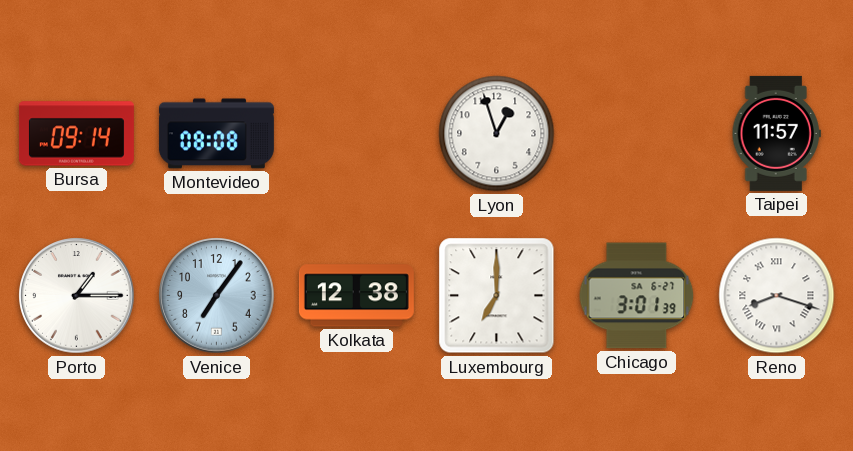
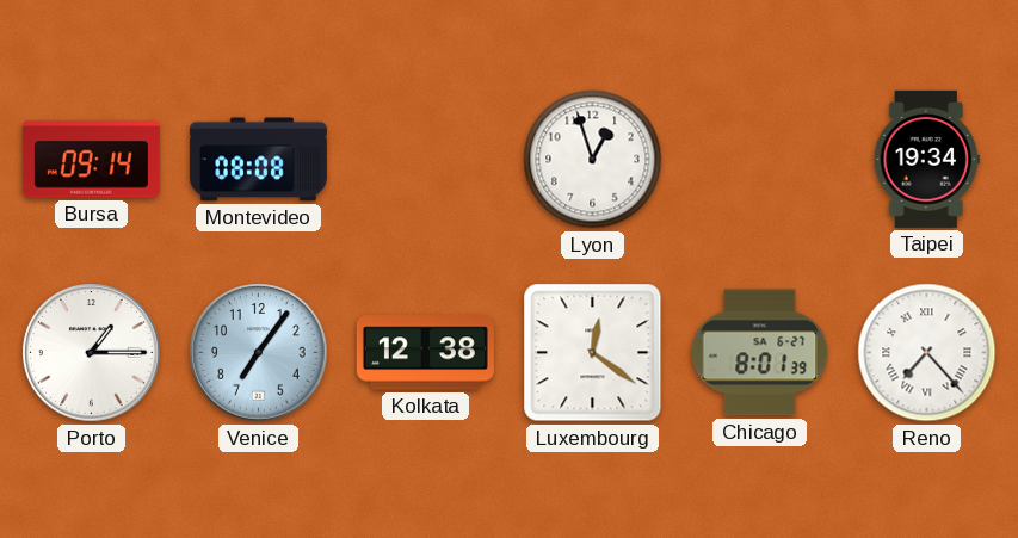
Taipei: 11:57 -> 19:34 (926, 159)
Luxembourg: 7:00 -> 12:21 (593, 353)
Chicago: 3:01 -> 8:01 (760, 353)
Reno: 8:18 -> 7:23 (927, 353)
